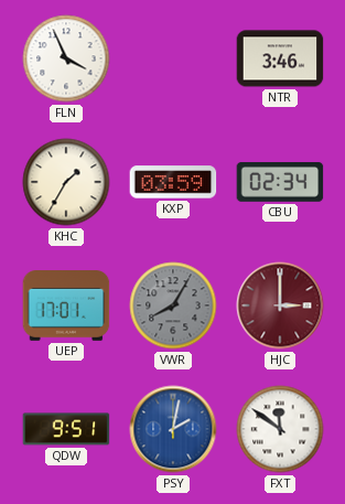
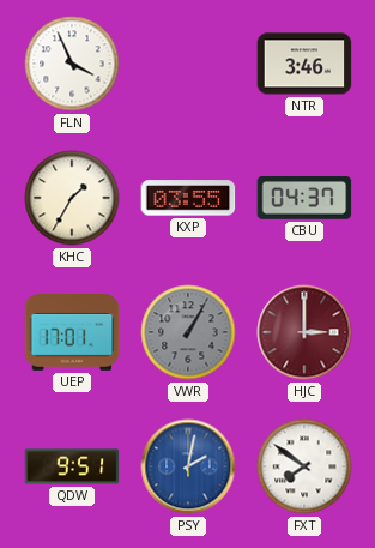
KXP: 03:59 -> 03:55 (188, 198)
CBU: 02:34 -> 04:37 (304, 198)
VWR: 8:05 -> 1:05 (188, 332)
FXT: 11:51 -> 7:51 (304, 466)
